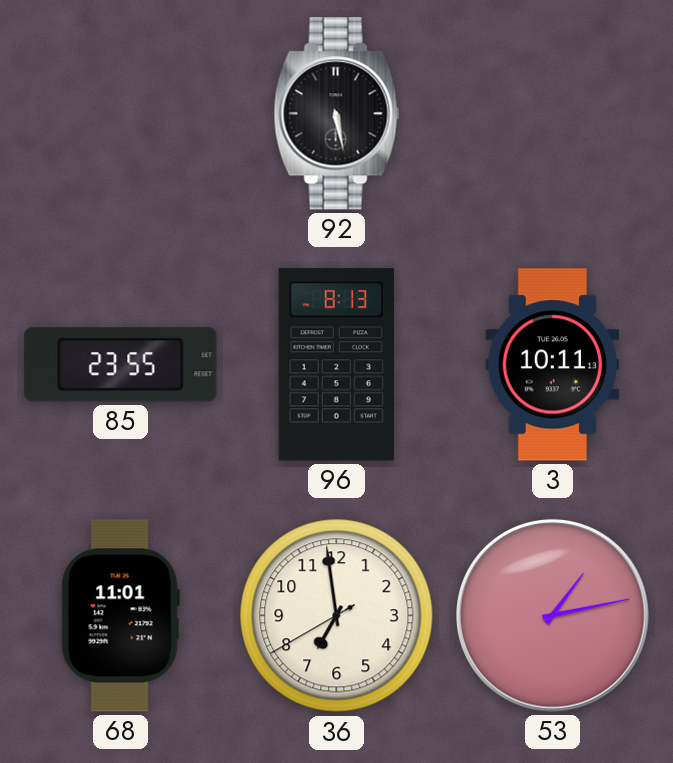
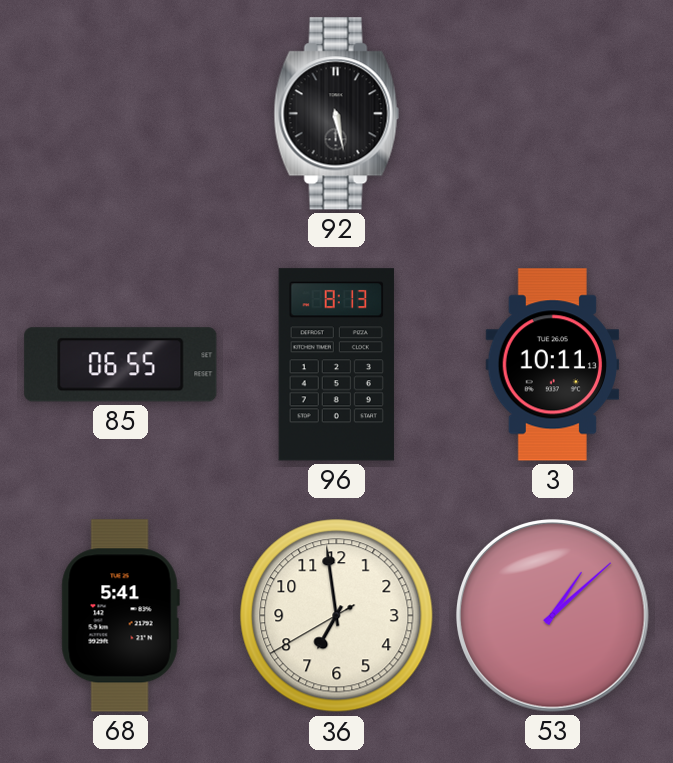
85: 23:55 -> 06:55 (121, 365)
68: 11:01 -> 5:41 (120, 616)
53: 1:13 -> 1:08 (553, 616)
